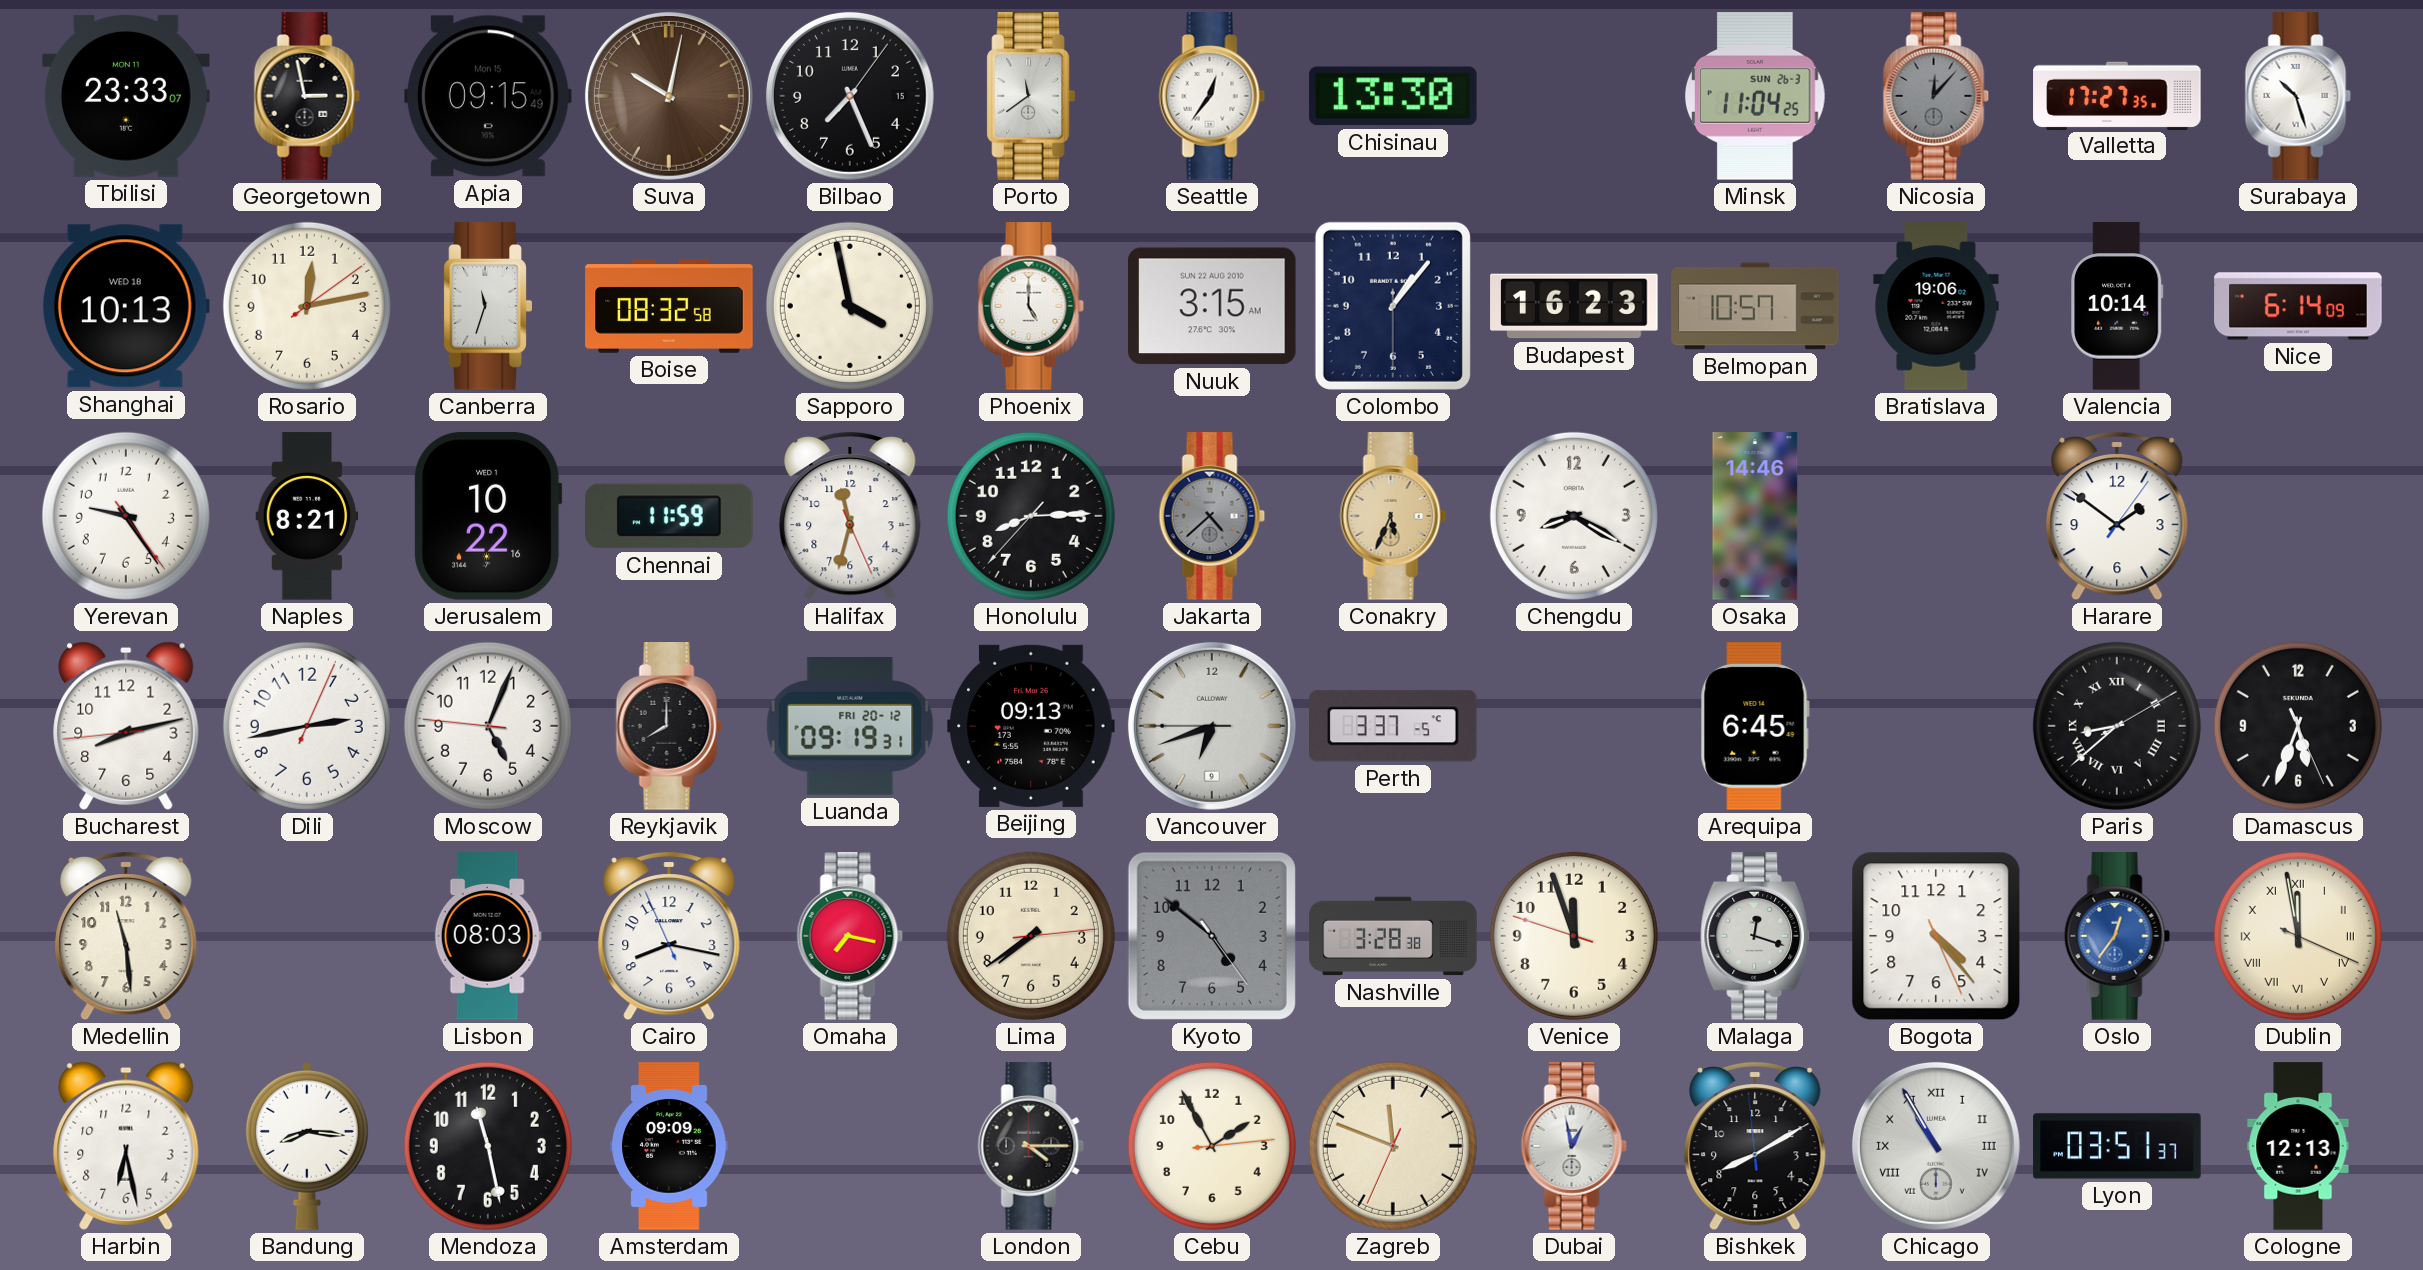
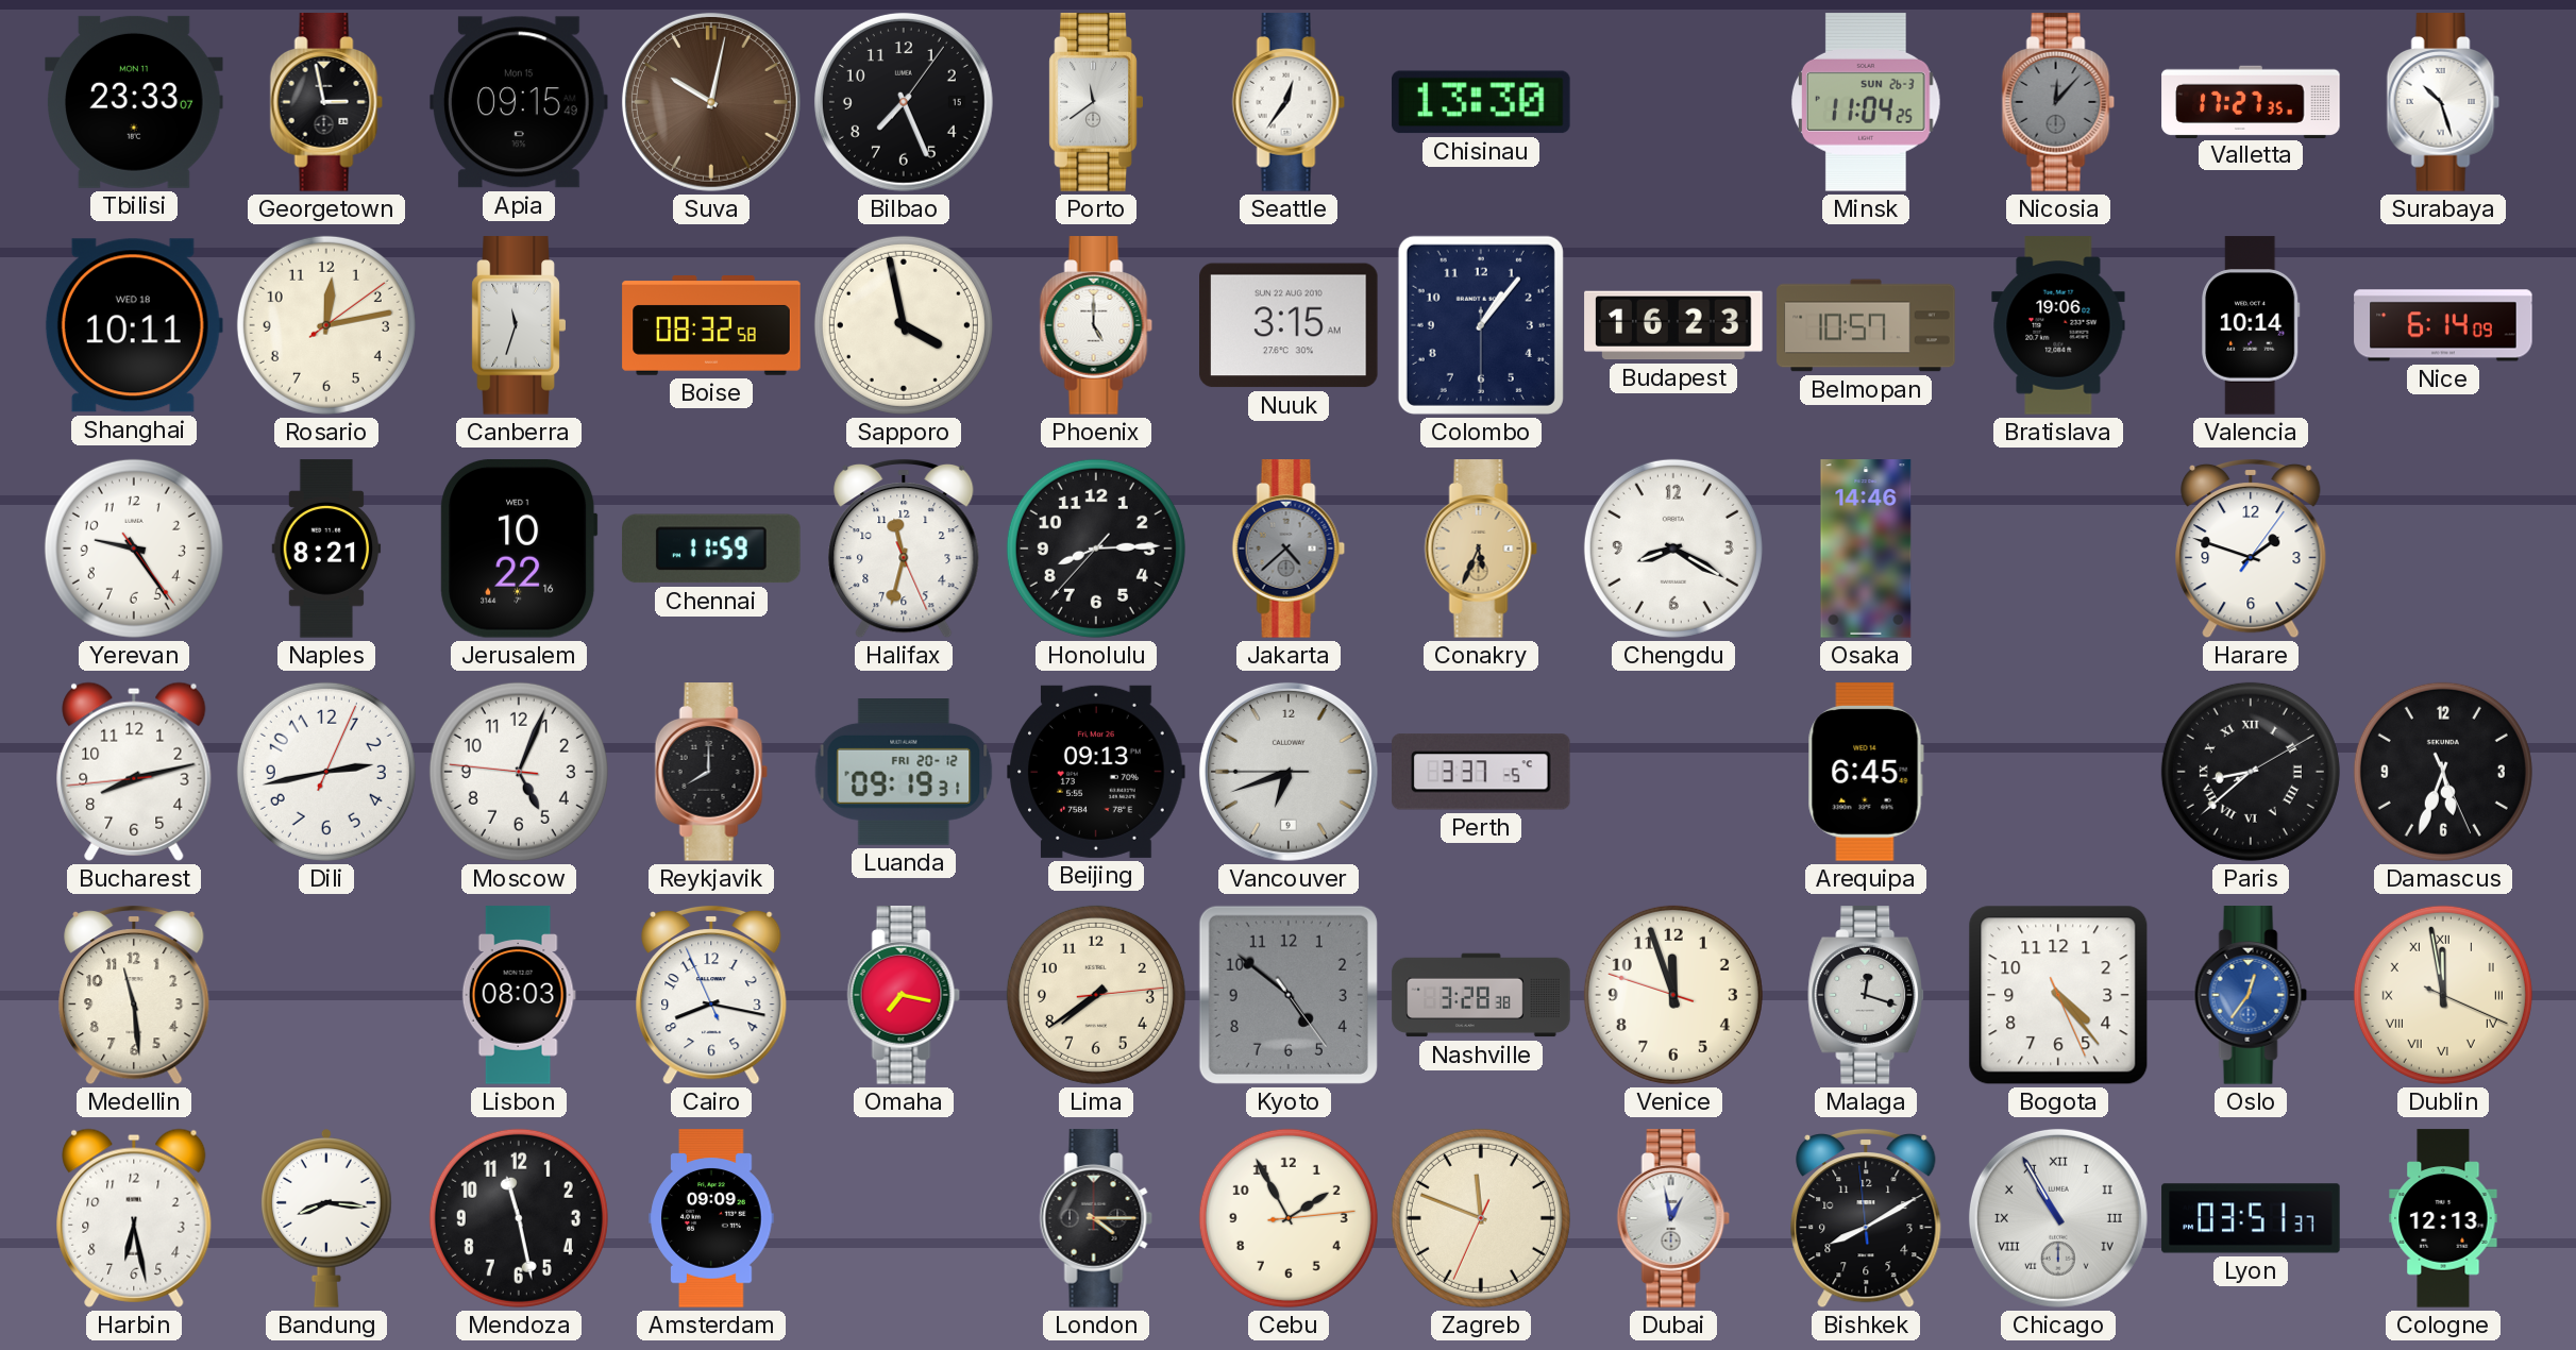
Shanghai: 10:13 -> 10:11 (134, 325)
Harare: 1:51 -> 1:48 (2251, 549)
